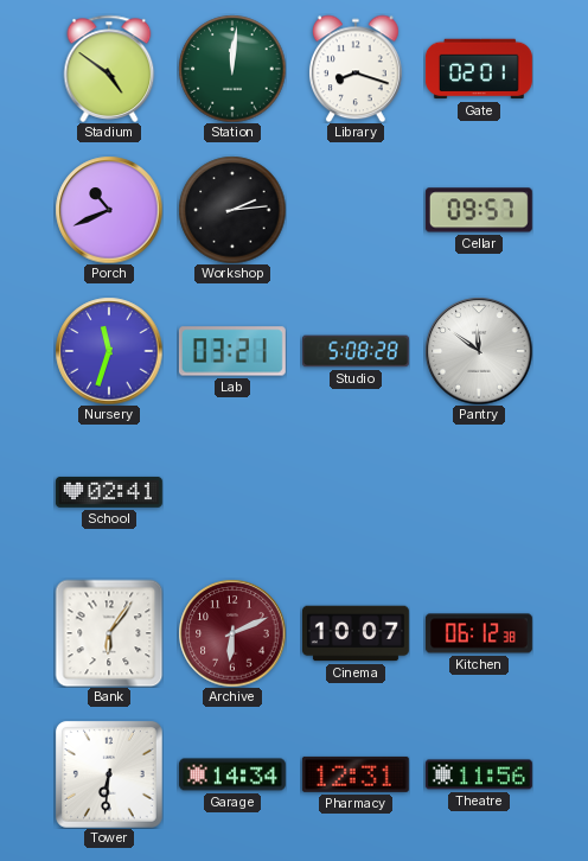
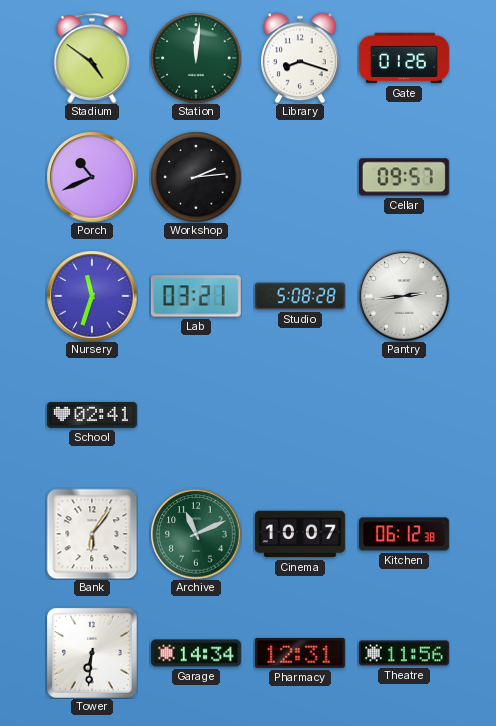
Gate: 02:01 -> 01:26 (404, 58)
Pantry: 11:51 -> 2:44 (404, 296)
Archive: 6:11 -> 11:11 (196, 534)
Archive dial: burgundy -> green (196, 534)
